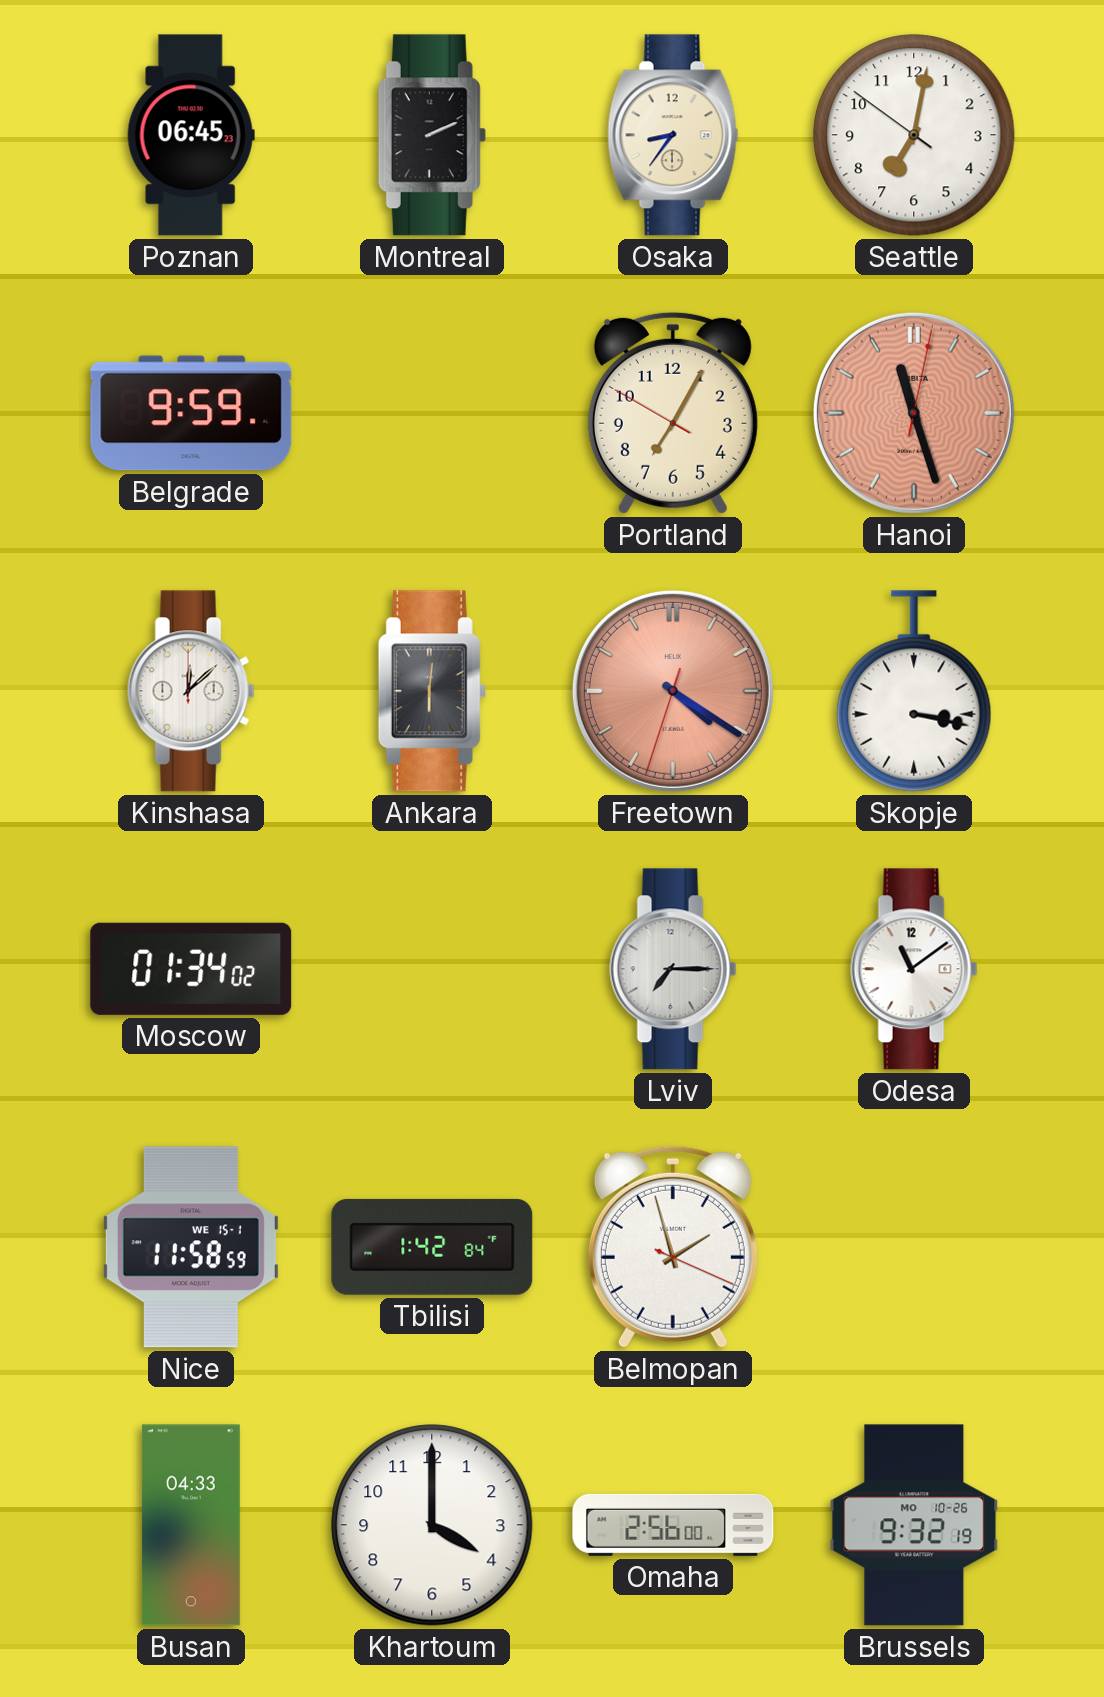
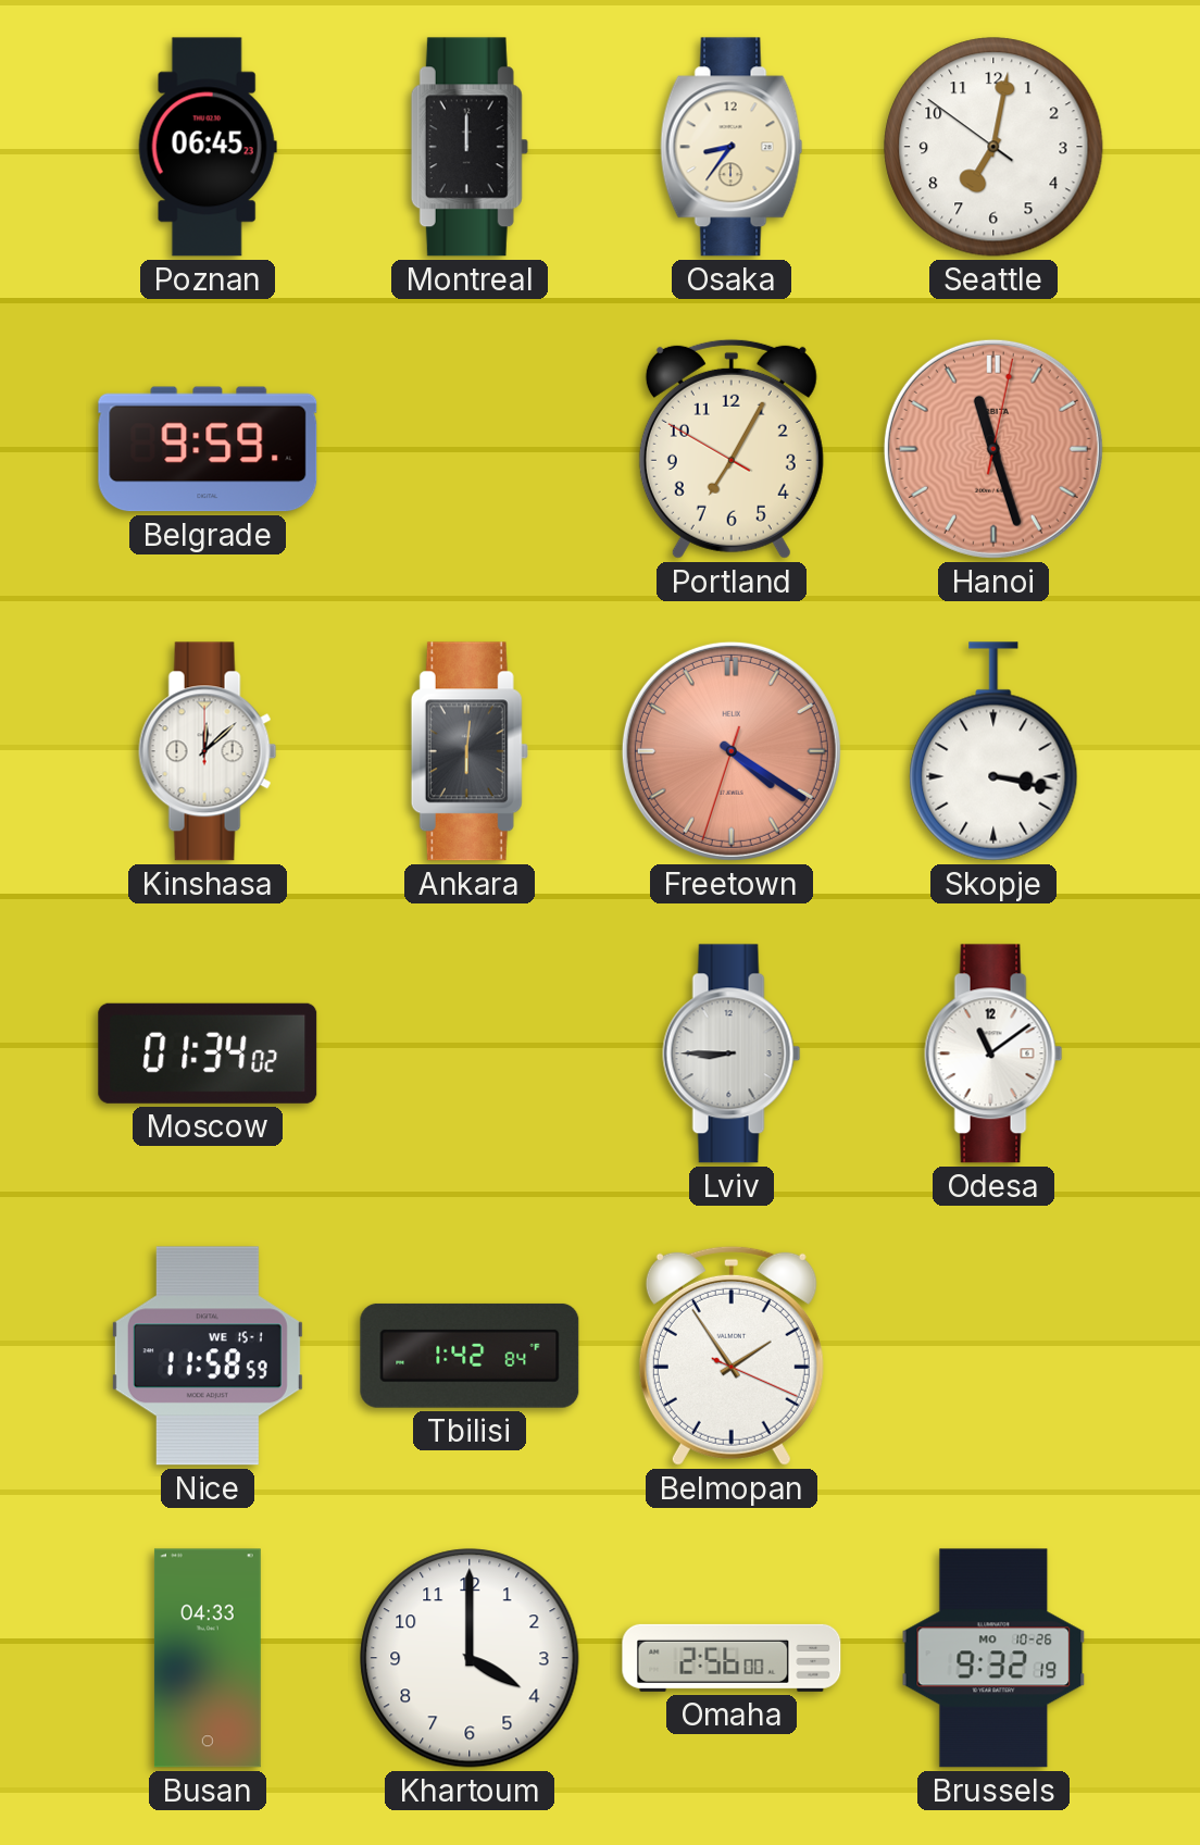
Montreal: 2:11 -> 12:00 (470, 147)
Lviv: 7:15 -> 8:45 (732, 1054)
Belmopan: 1:57 -> 1:54 (732, 1356)
